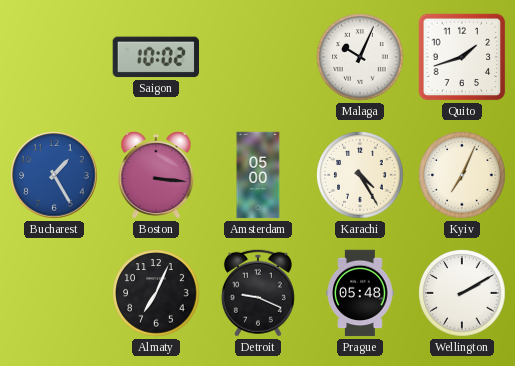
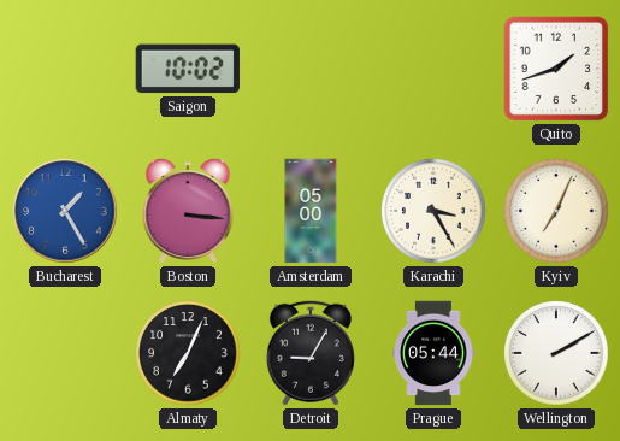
Malaga: 10:04 -> none (360, 57)
Karachi: 4:25 -> 3:25 (433, 211)
Detroit: 9:19 -> 9:05 (311, 353)
Prague: 05:48 -> 05:44 (433, 353)
